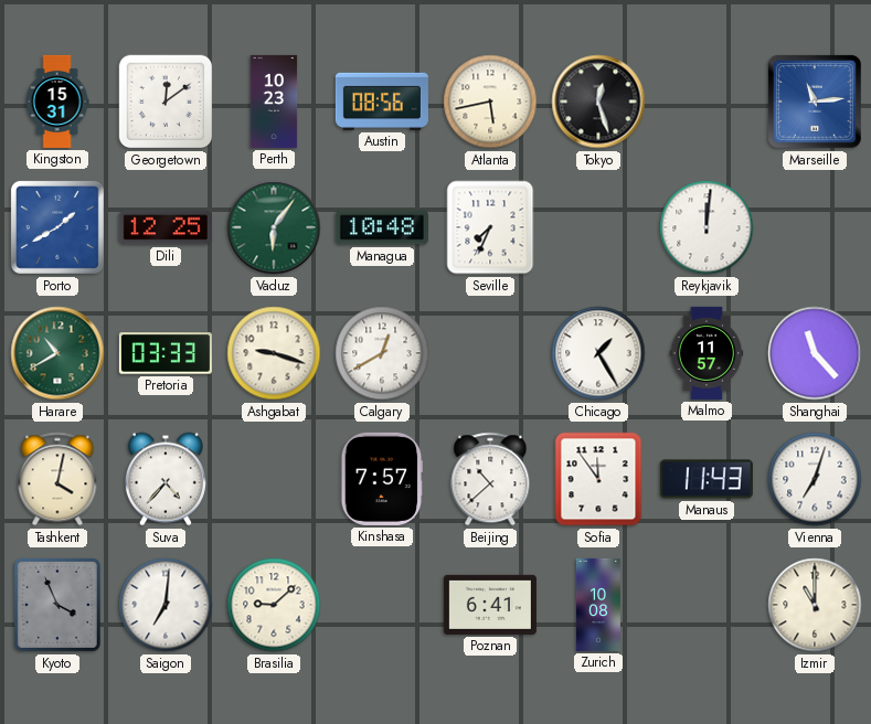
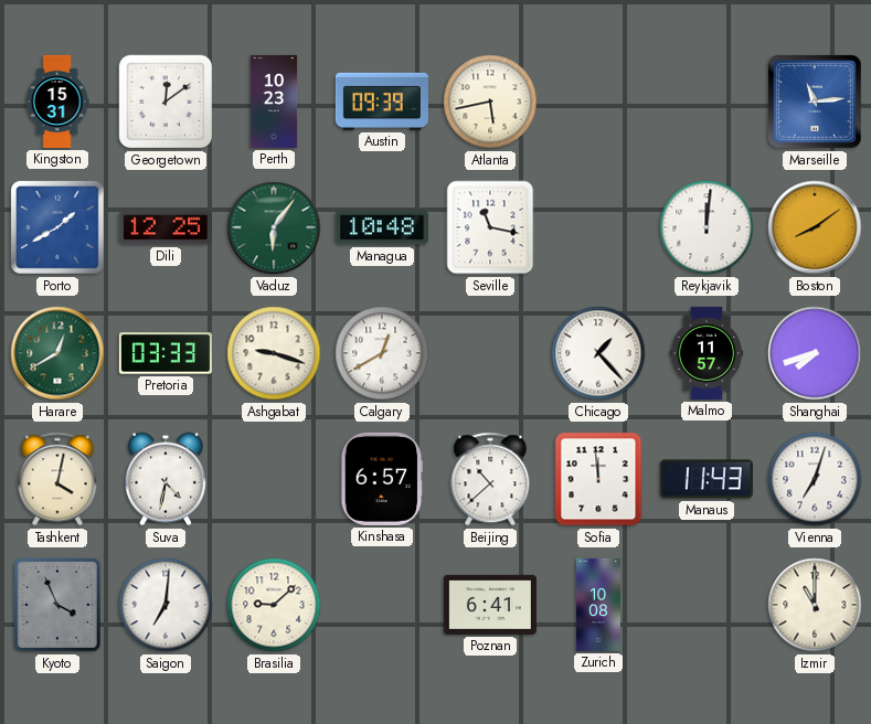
Austin: 08:56 -> 09:39 (382, 102)
Tokyo: 12:27 -> none (598, 102)
Seville: 7:34 -> 11:17 (490, 227)
Boston: none -> 8:09 (815, 227)
Harare: 10:40 -> 12:40 (57, 353)
Chicago: 1:25 -> 1:23 (598, 353)
Shanghai: 11:23 -> 7:42 (815, 353)
Suva: 4:37 -> 4:32 (166, 479)
Kinshasa: 7:57 -> 6:57 (382, 479)
Sofia: 11:54 -> 11:59 (598, 479)
